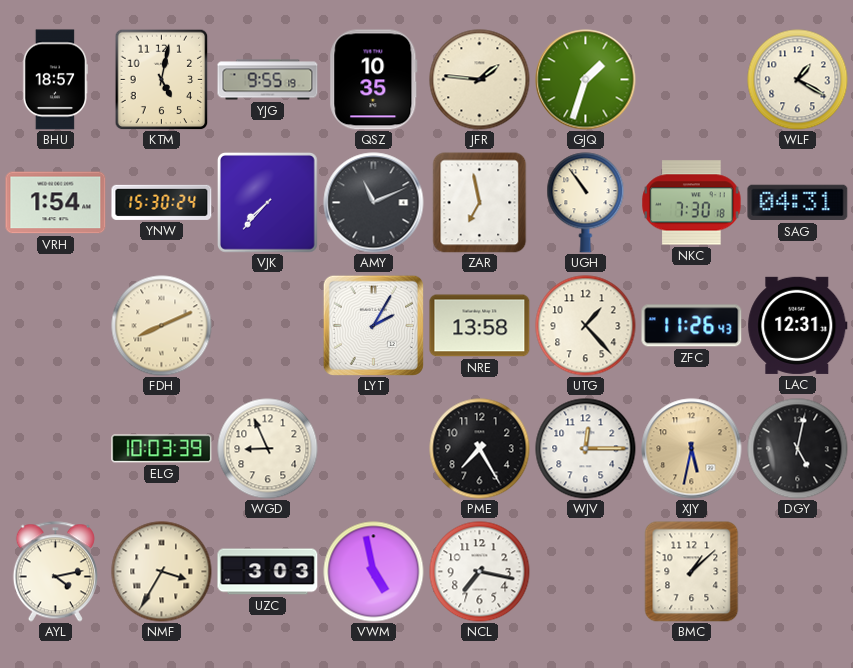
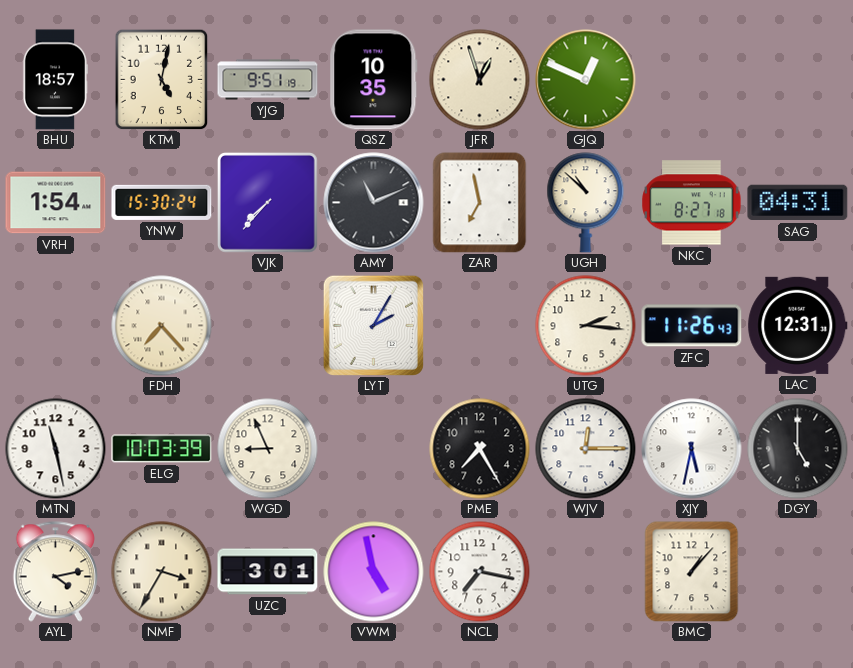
YJG: 9:55 -> 9:51 (268, 80)
JFR: 1:46 -> 12:57 (480, 80)
GJQ: 1:33 -> 12:49 (586, 80)
WLF: 1:20 -> none (798, 80)
UGH: 10:54 -> 10:52 (586, 203)
NKC: 7:30 -> 8:27 (692, 203)
FDH: 8:11 -> 7:23 (162, 326)
NRE: 13:58 -> none (480, 326)
UTG: 1:23 -> 2:16 (586, 326)
MTN: none -> 11:28 (56, 449)
XJY dial: champagne -> white (692, 449)
DGY: 5:02 -> 5:00 (798, 449)
UZC: 3:03 -> 3:01 (268, 572)
BMC: 1:08 -> 1:07 (692, 571)
